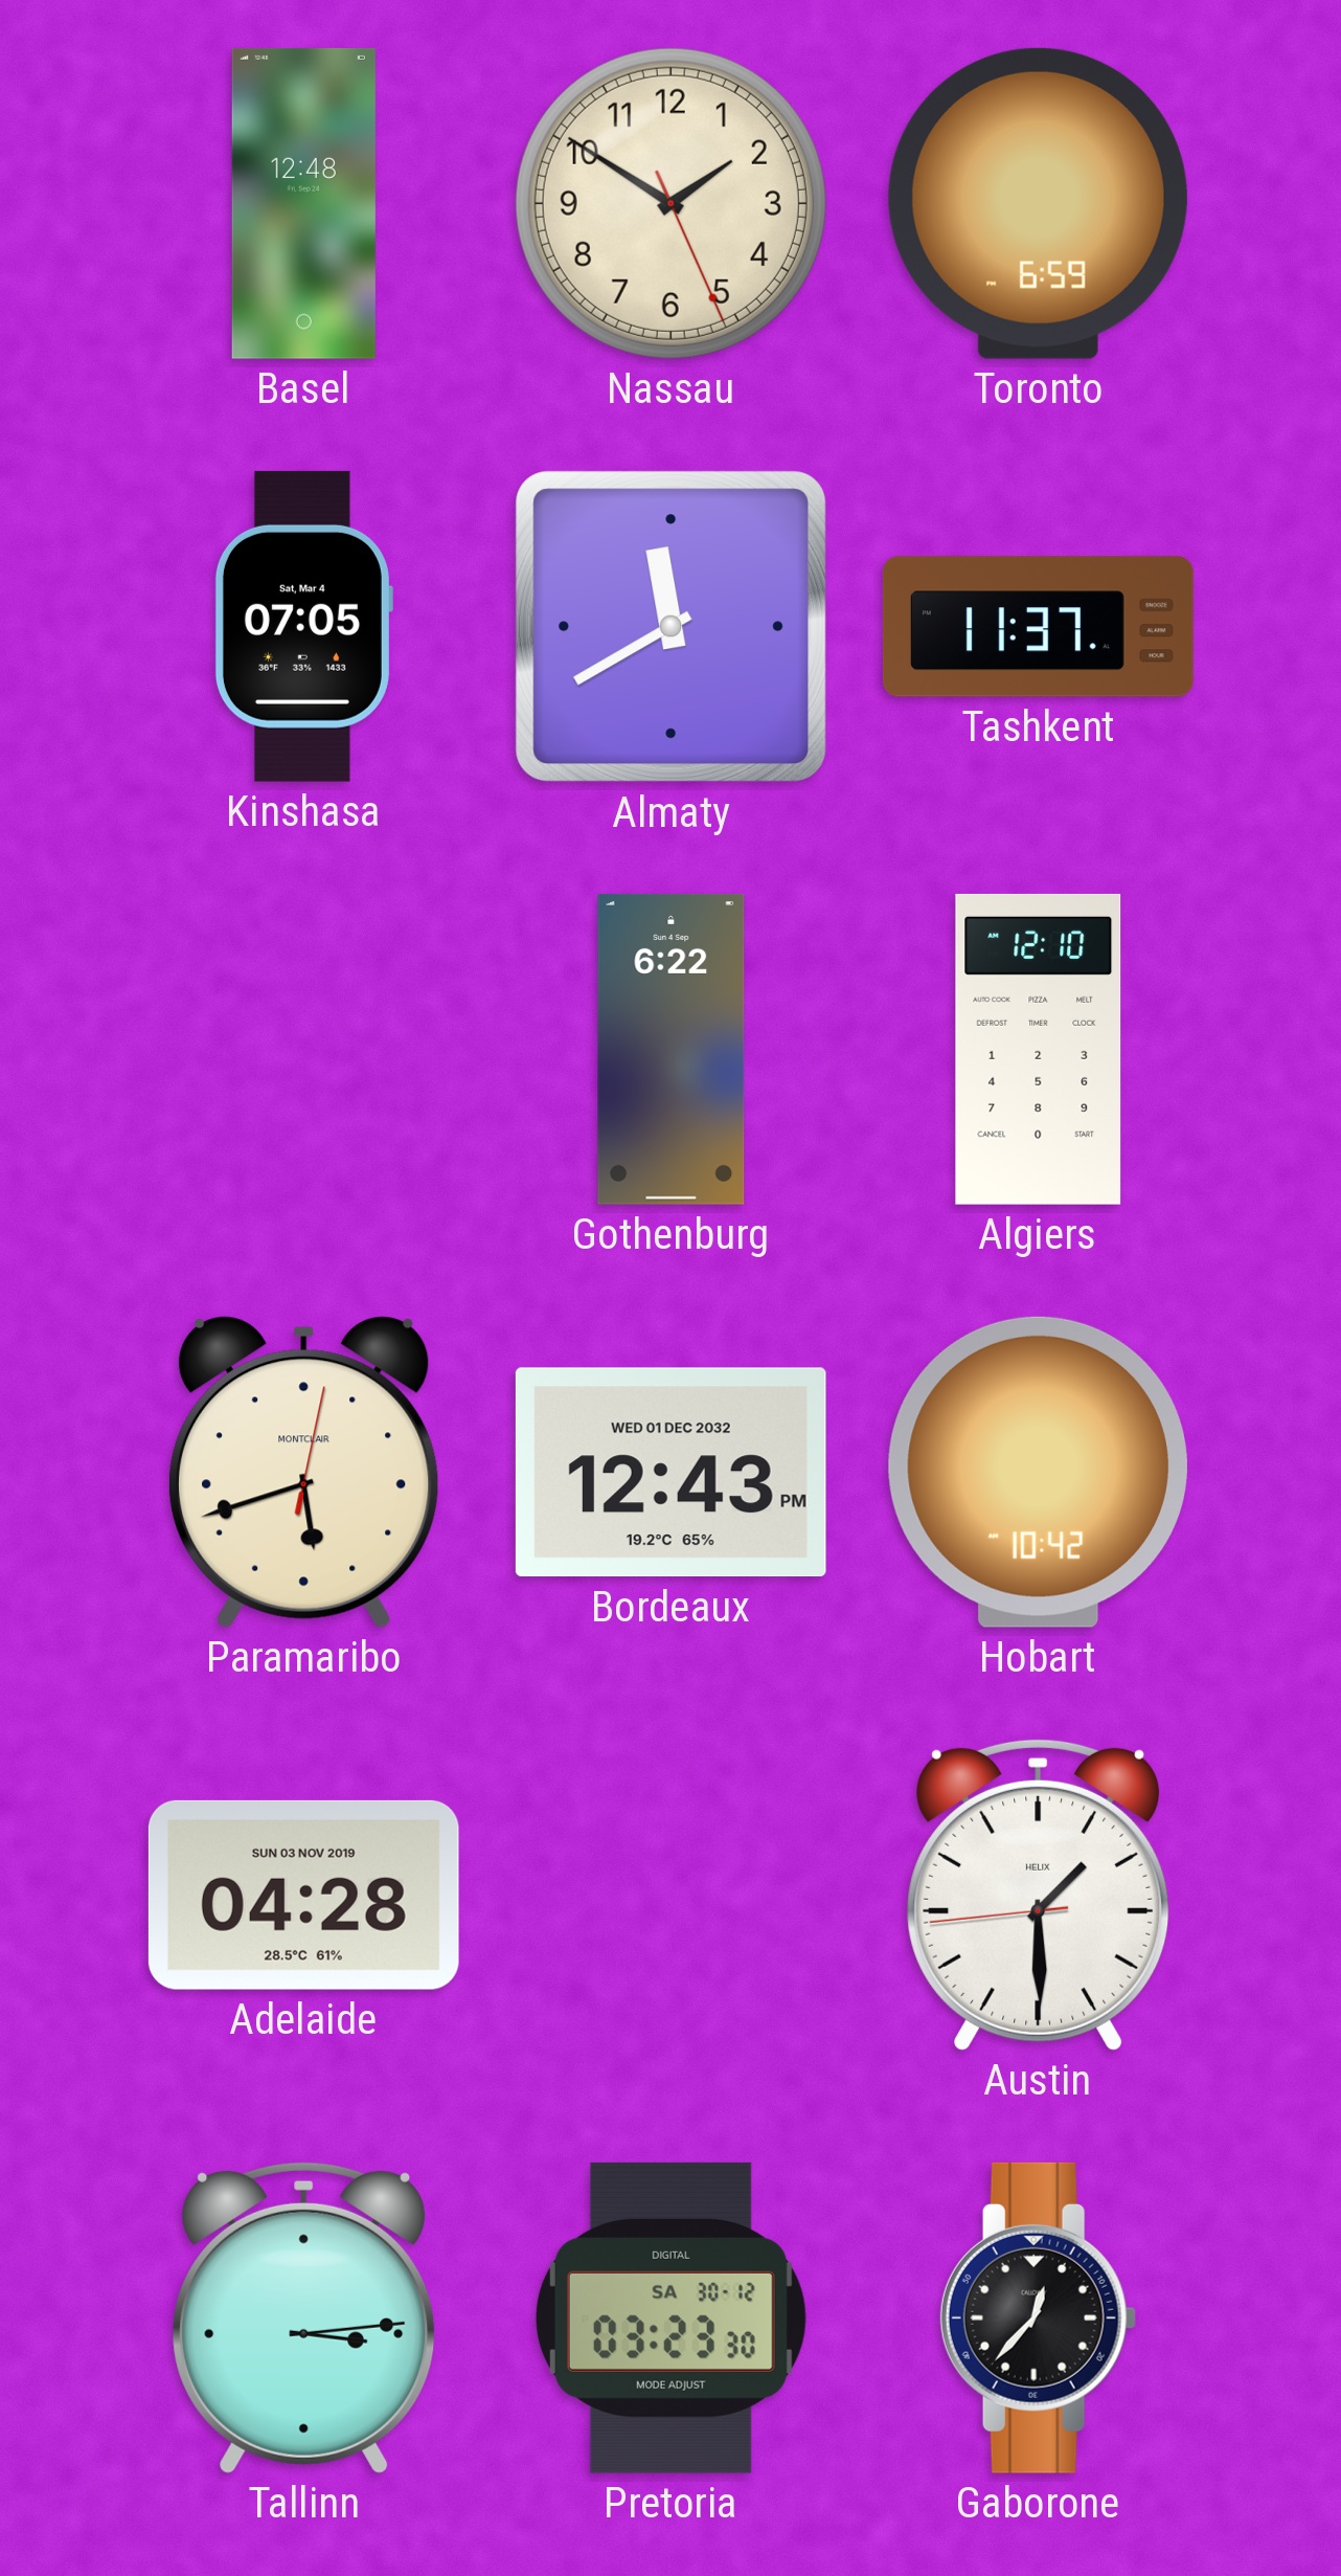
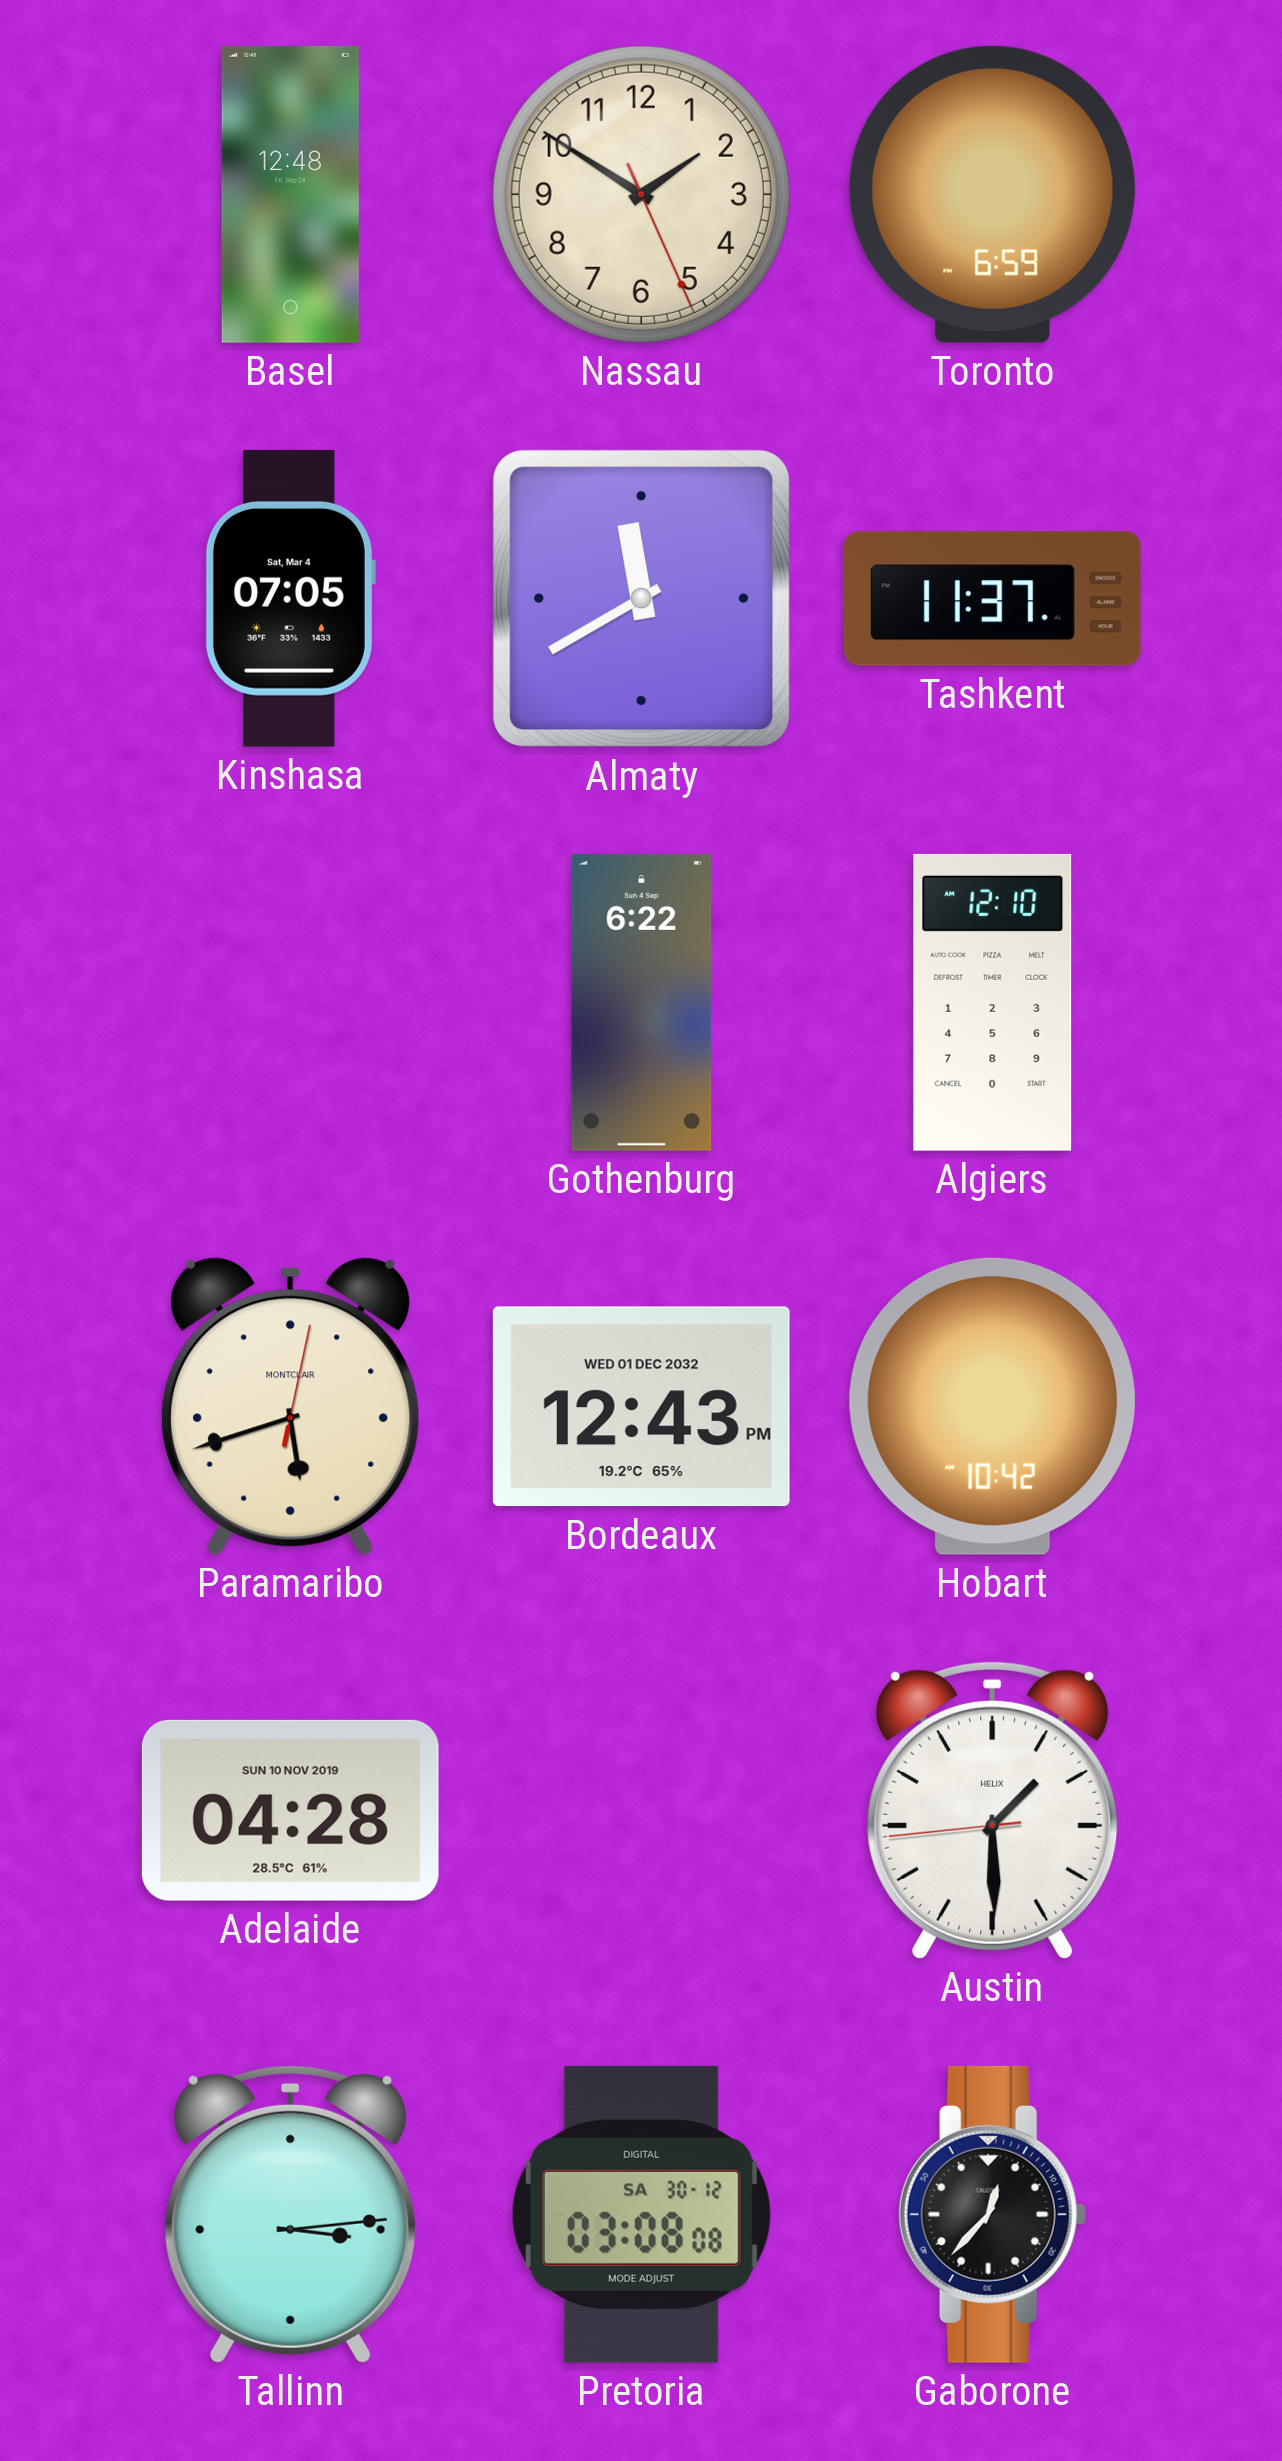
Adelaide date: SUN 03 NOV 2019 -> SUN 10 NOV 2019 (290, 1810)
Pretoria: 03:23 -> 03:08 (641, 2214)
